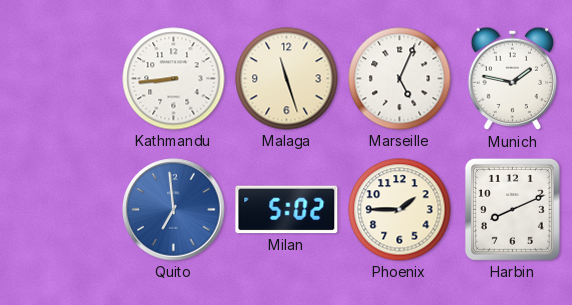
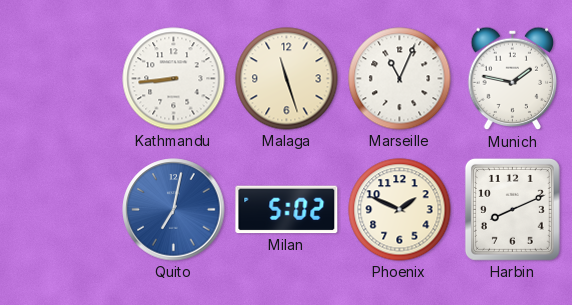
Marseille: 5:04 -> 11:04 (400, 79)
Quito: 6:59 -> 7:02 (174, 210)
Phoenix: 1:45 -> 1:49 (400, 210)
